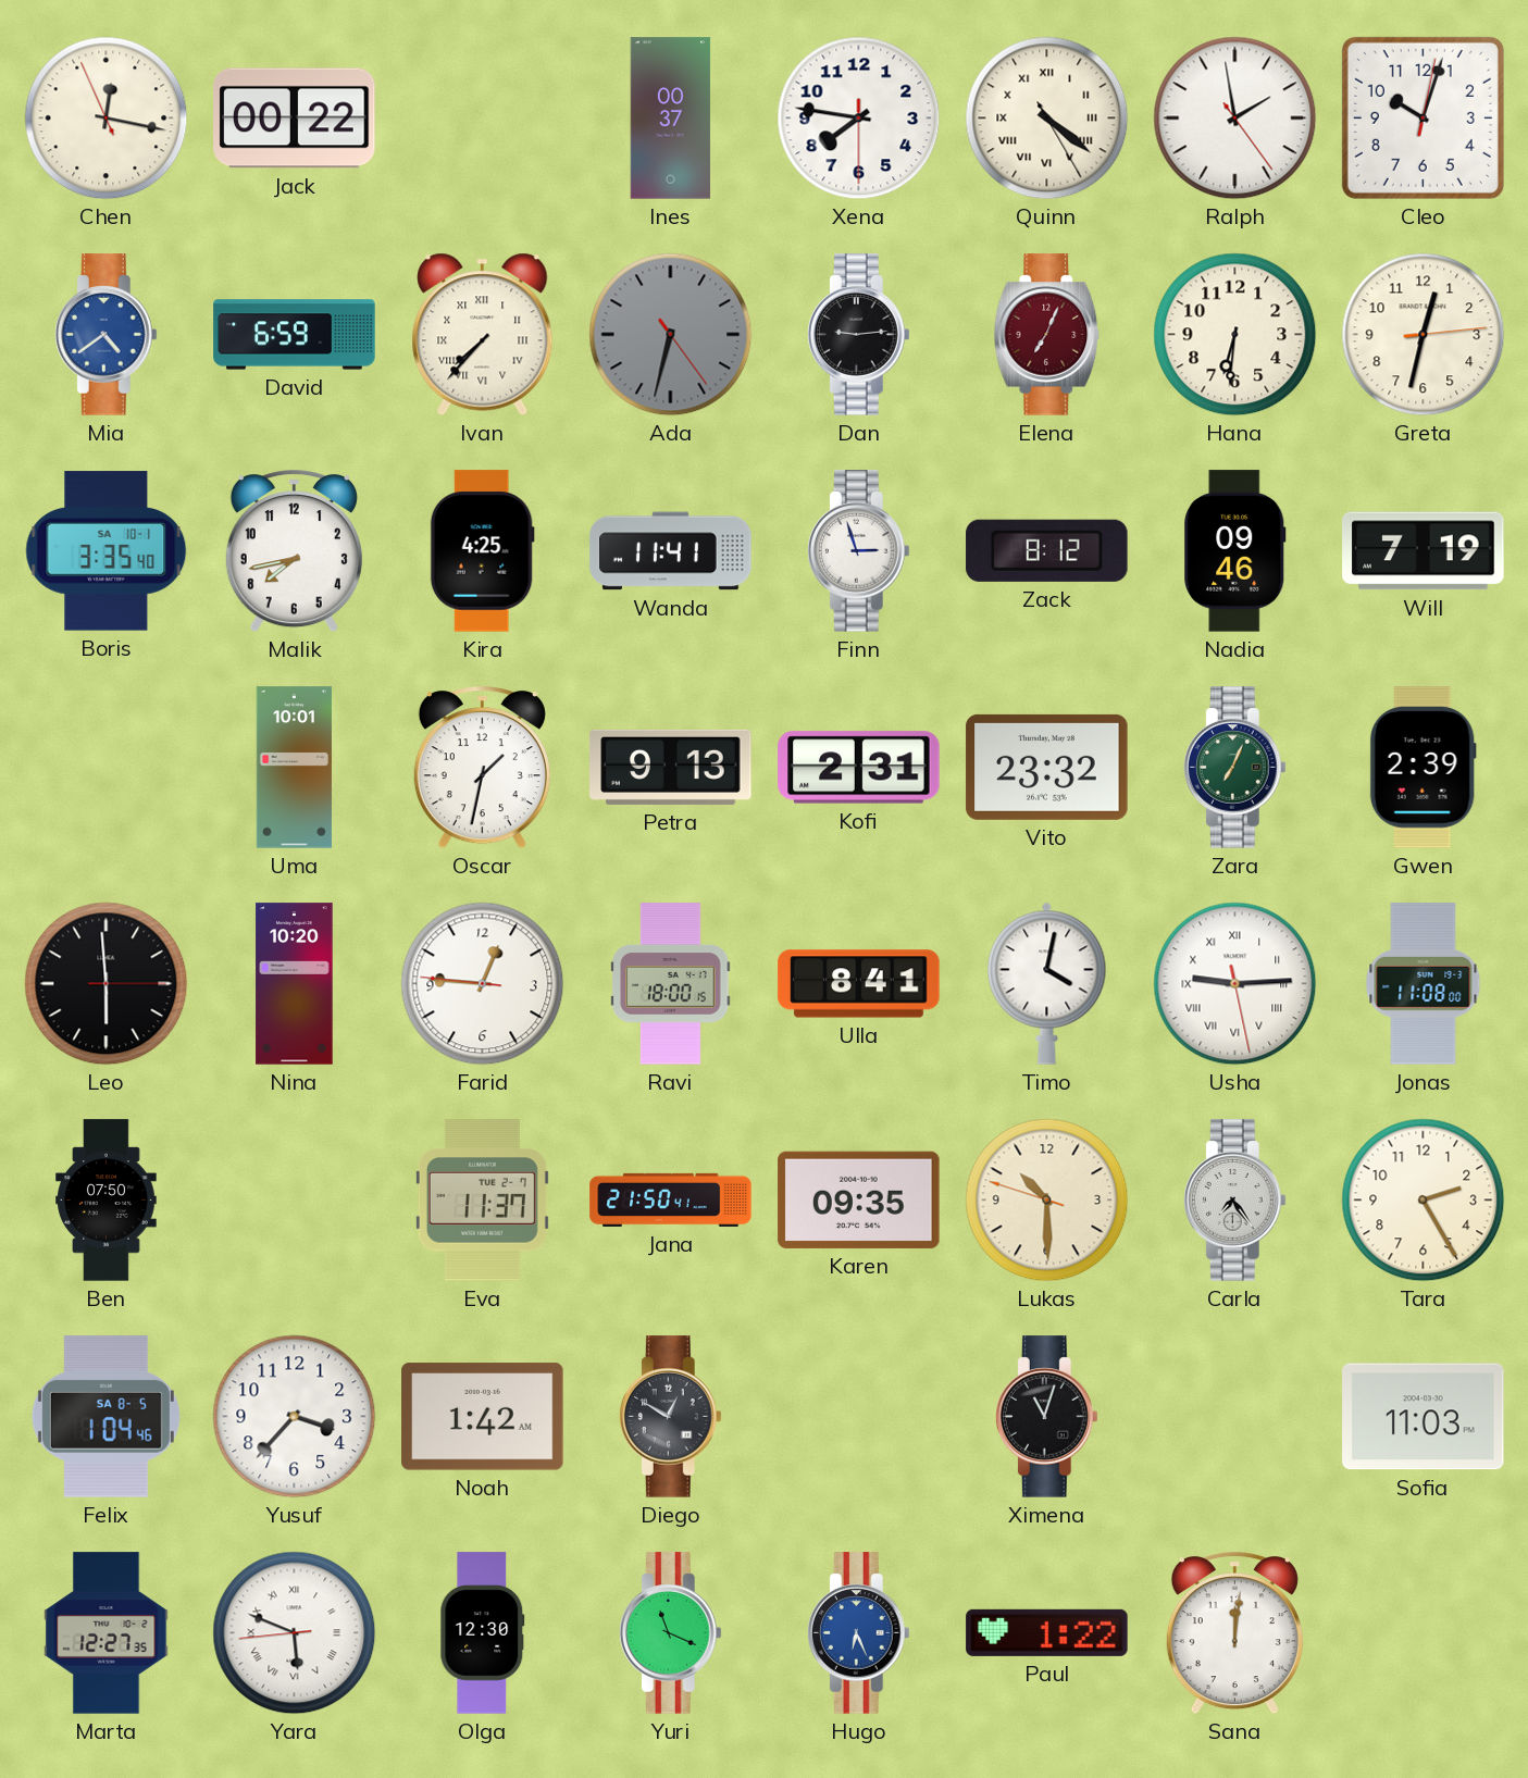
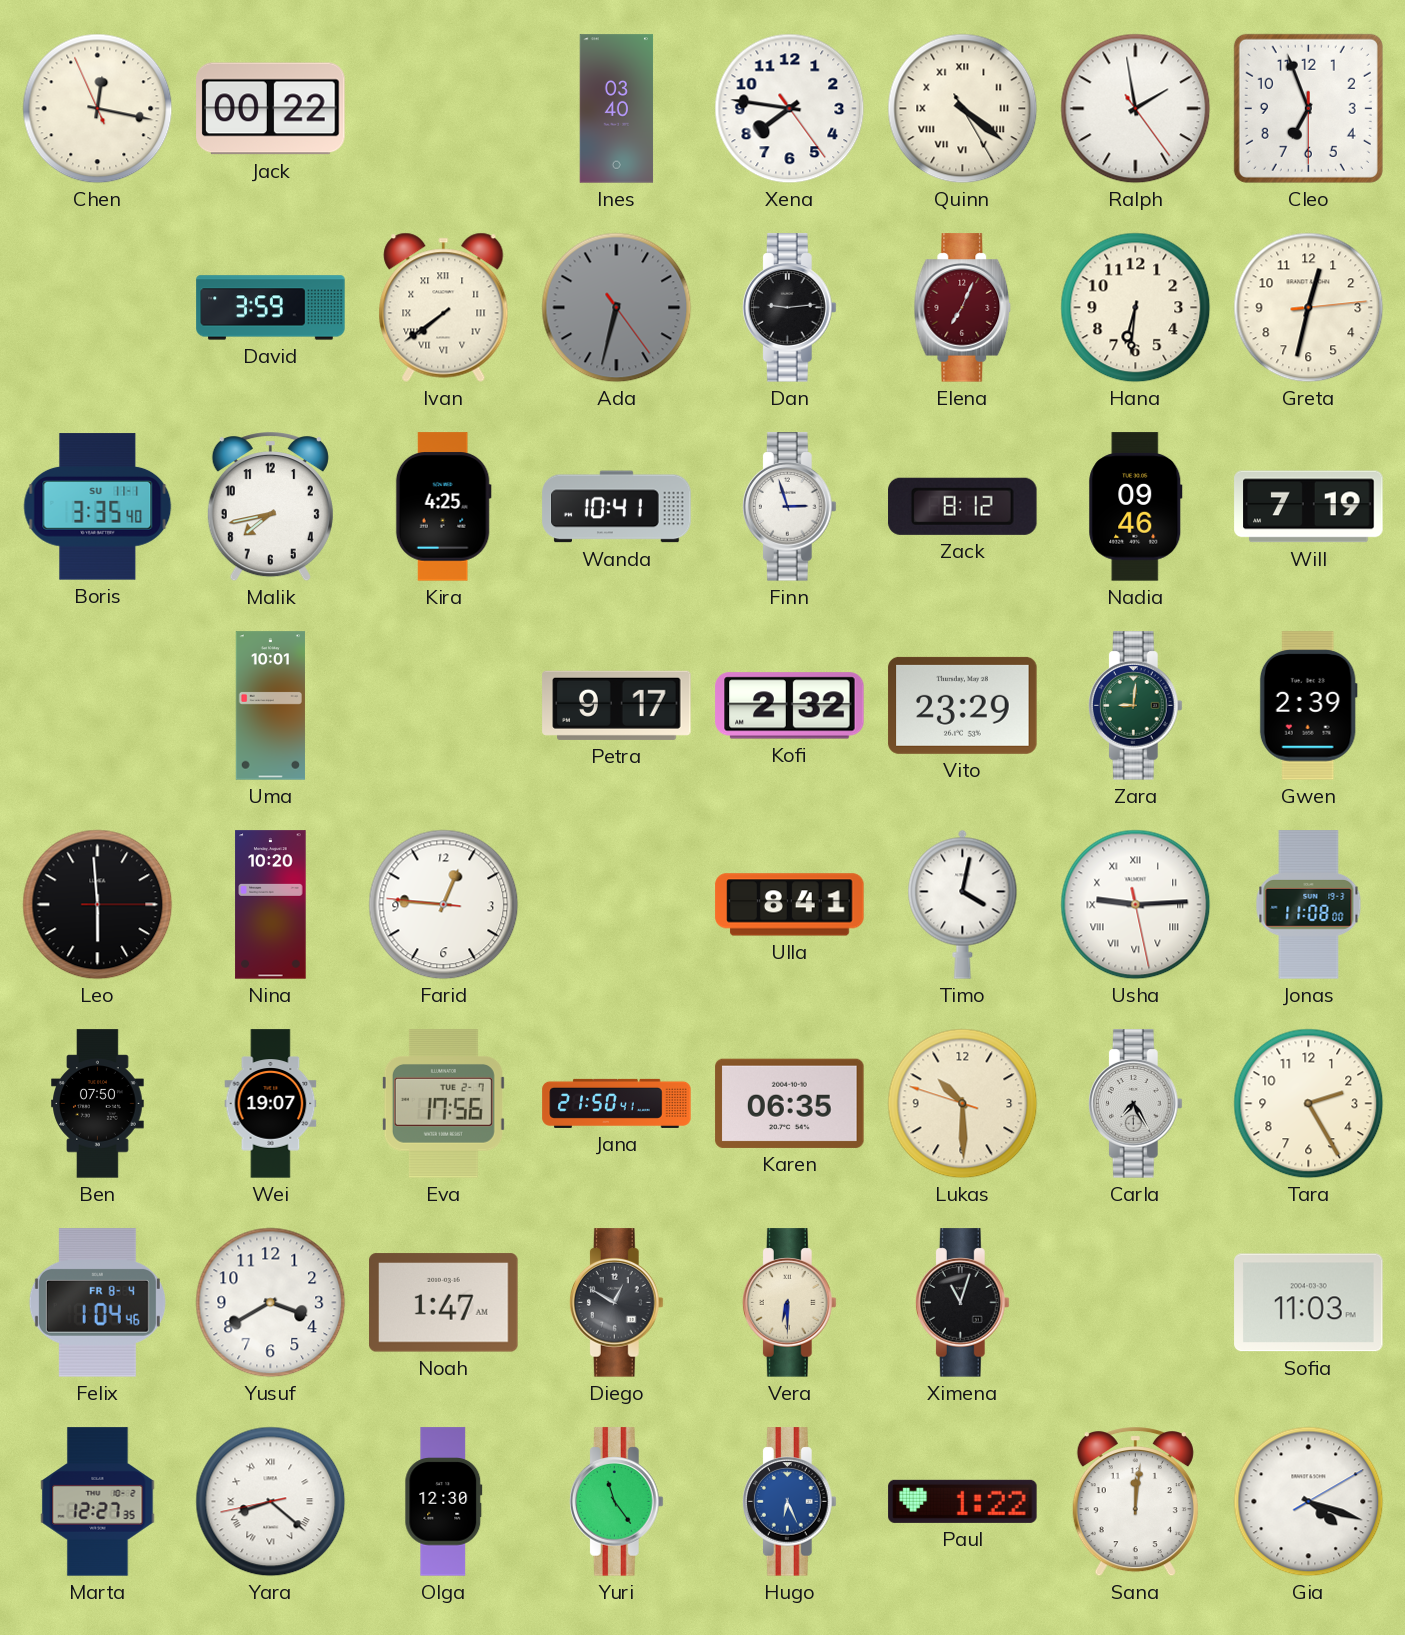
Ines: 00:37 -> 03:40 (617, 109)
Xena: 7:46:30 -> 7:46:24 (790, 109)
Cleo: 10:03 -> 6:56 (1308, 108)
Mia: 4:39 -> none (105, 335)
David: 6:59 -> 3:59 (271, 308)
Ivan: 7:37 -> 7:39 (444, 307)
Boris date: SA 10-1 -> SU 11-1 (98, 507)
Wanda: 11:41 -> 10:41 (617, 507)
Oscar: 1:32 -> none (482, 768)
Petra: 9:13 -> 9:17 (617, 705)
Kofi: 2:31 -> 2:32 (790, 706)
Vito: 23:32 -> 23:29 (963, 705)
Zara: 7:04 -> 9:01 (1135, 706)
Ravi: 18:00 -> none (671, 984)
Wei: none -> 19:07 (271, 1104)
Eva: 11:37 -> 17:56 (443, 1104)
Karen: 09:35 -> 06:35 (790, 1103)
Carla: 7:24 -> 7:25 (1135, 1104)
Felix date: SA 8-5 -> FR 8-4 (97, 1303)
Yusuf: 3:37 -> 3:40 (271, 1303)
Noah: 1:42 -> 1:47 (444, 1303)
Vera: none -> 6:30 (789, 1303)
Yara: 5:48 -> 8:21 (271, 1502)
Yuri: 11:19 -> 11:24 (616, 1502)
Gia: none -> 4:18 (1309, 1502)
